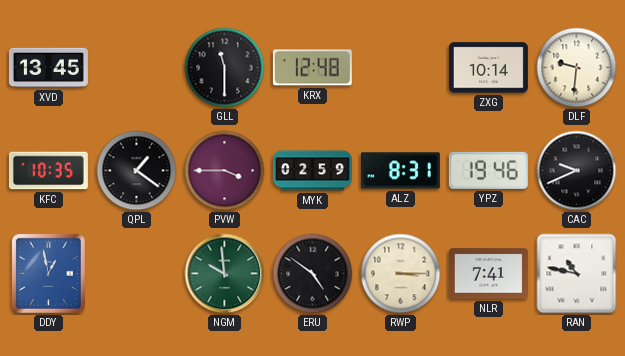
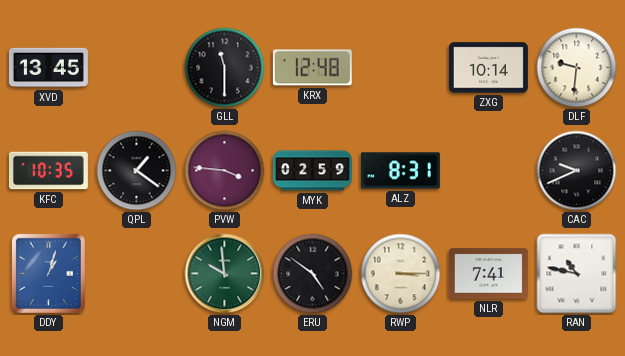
PVW: 3:45 -> 3:46 (225, 171)
YPZ: 19:46 -> none (488, 170)
DDY: 12:58 -> 1:03 (48, 273)
